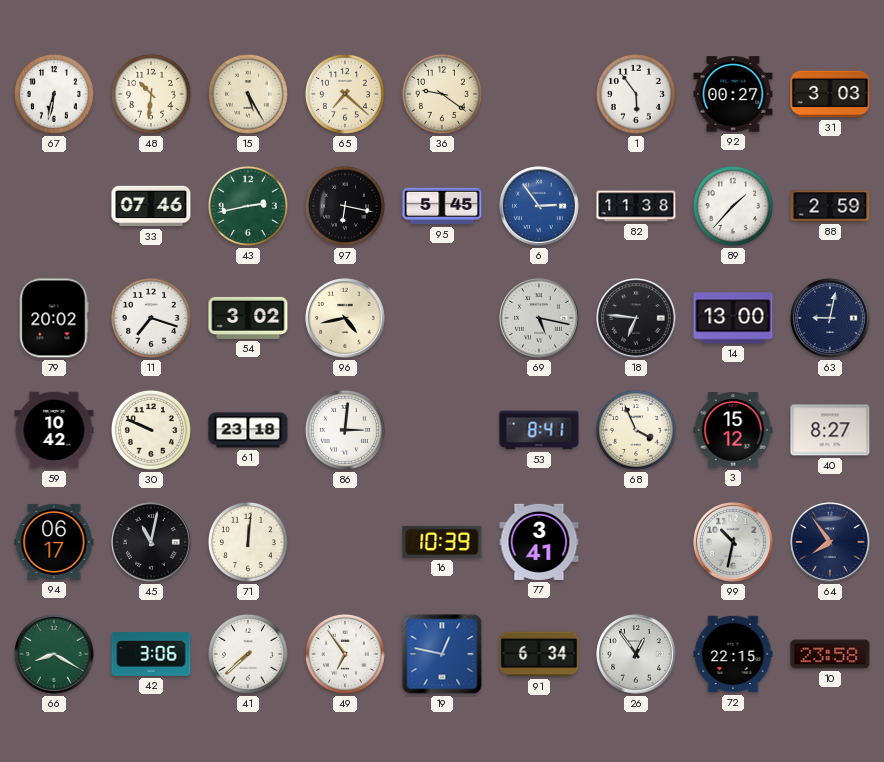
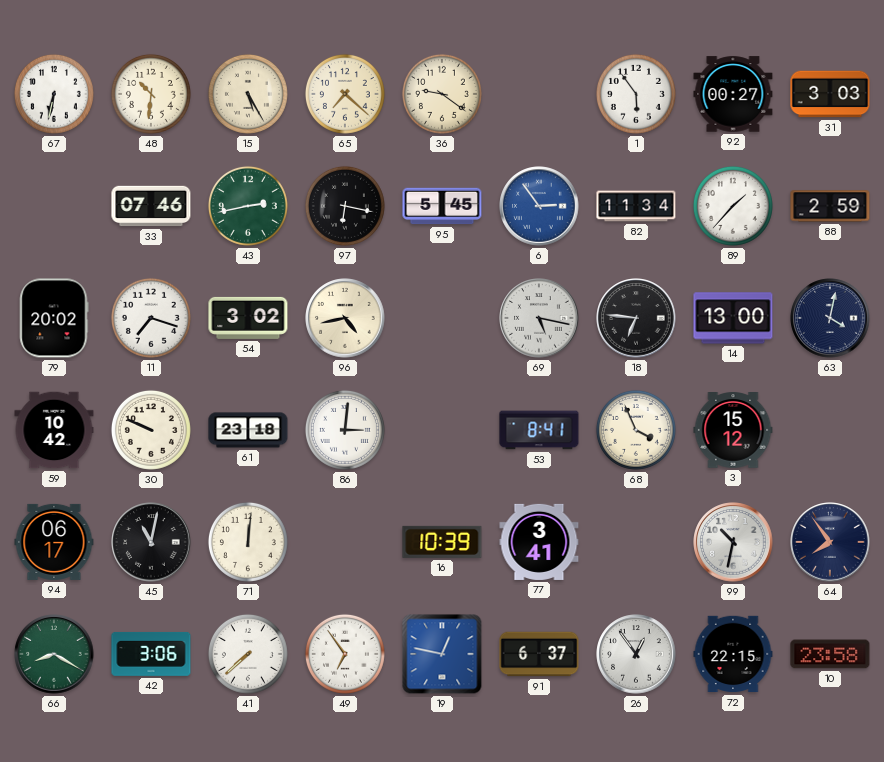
82: 11:38 -> 11:34 (636, 206)
63: 9:02 -> 4:02 (830, 318)
40: 8:27 -> none (830, 430)
91: 6:34 -> 6:37 (539, 654)
